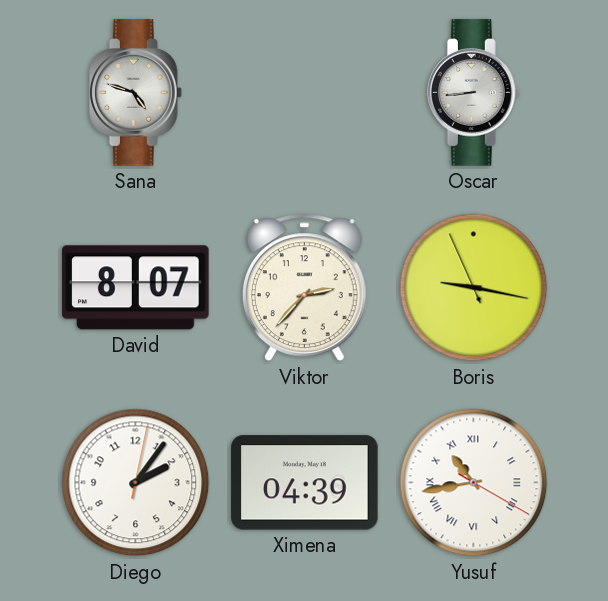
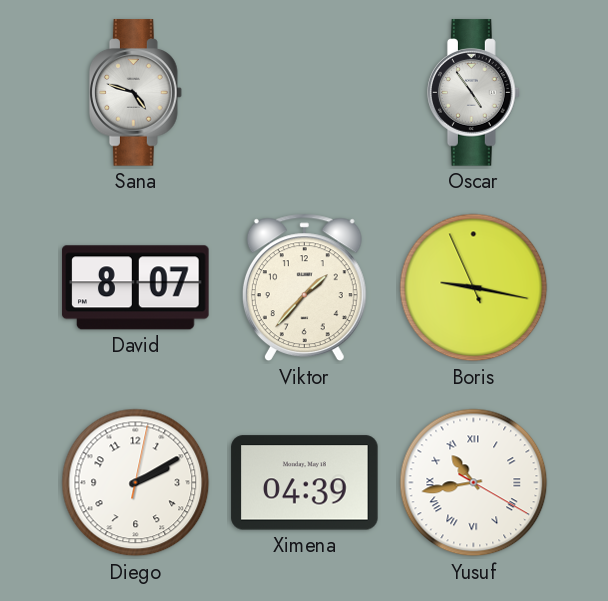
Oscar: 8:44 -> 4:54 (473, 93)
Viktor: 2:37 -> 1:37 (304, 288)
Diego: 2:06 -> 2:10 (136, 483)
